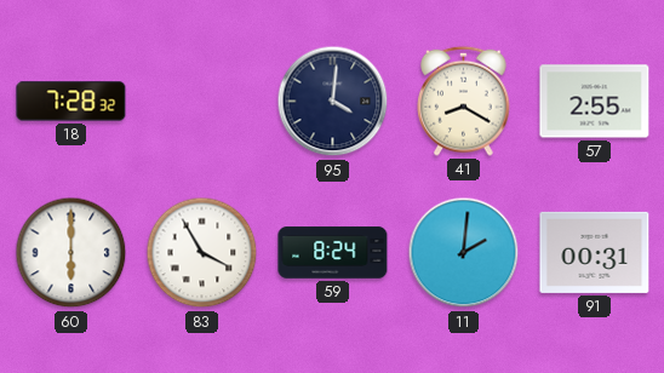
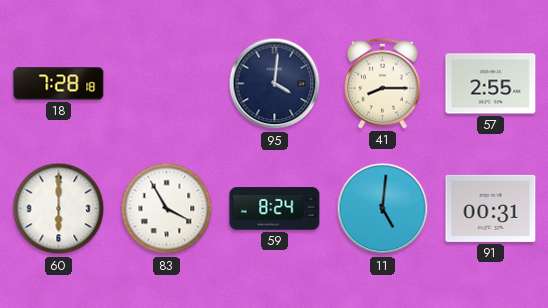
18: 7:28:32 -> 7:28:18 (59, 84)
41: 8:20 -> 8:15 (383, 83)
11: 2:01 -> 5:01 (383, 209)
